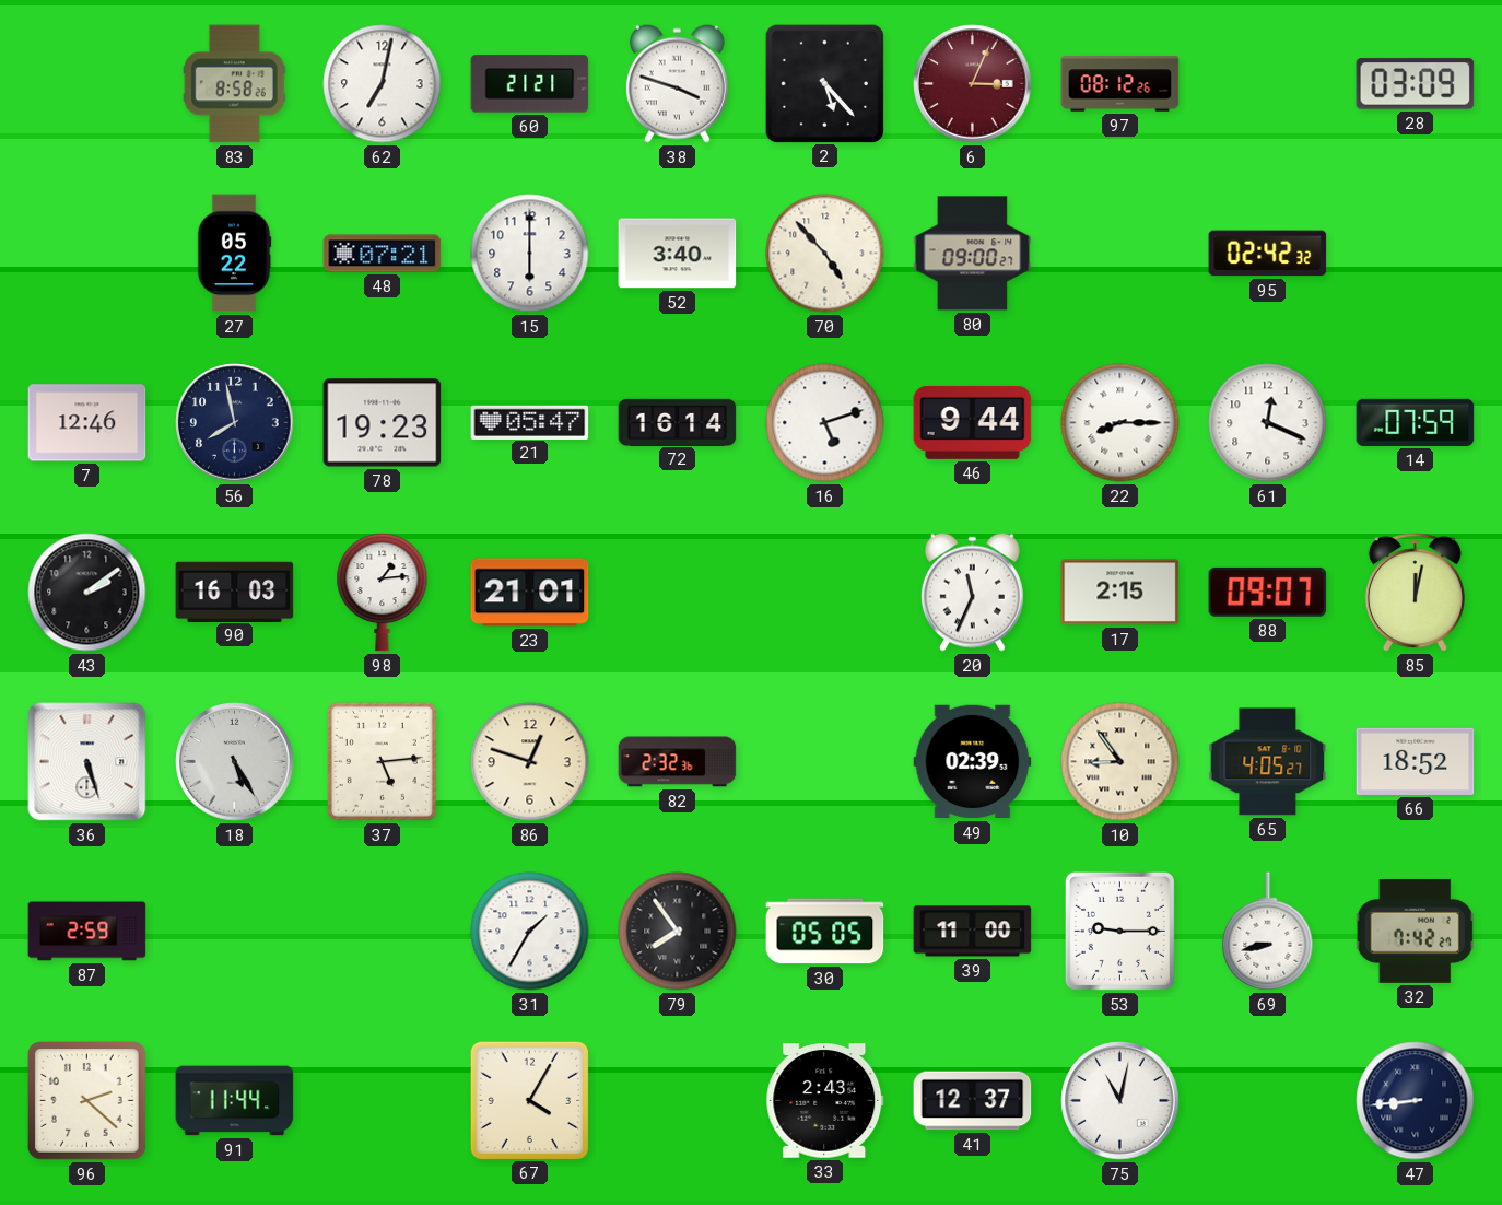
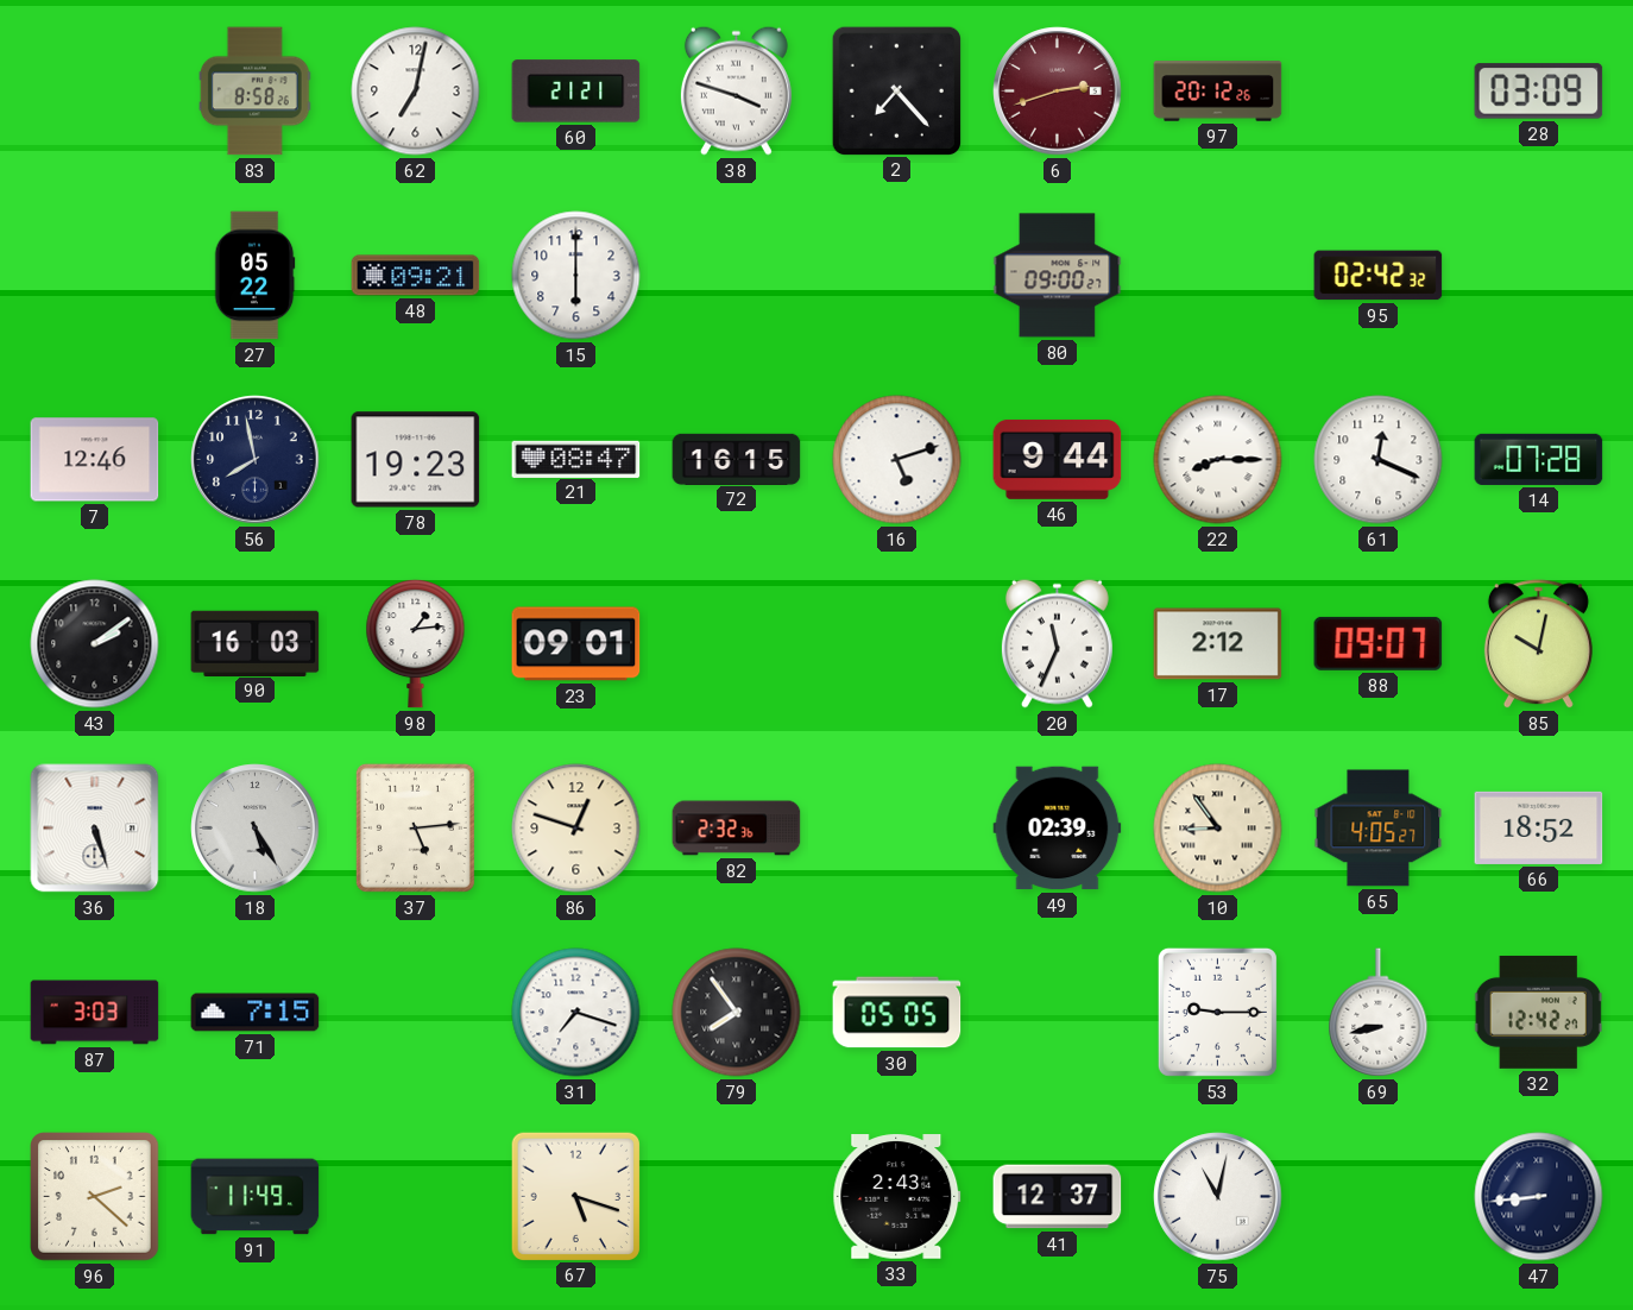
2: 5:23 -> 7:23 (896, 90)
6: 3:04 -> 2:42 (1058, 92)
97: 08:12 -> 20:12 (1218, 92)
48: 07:21 -> 09:21 (416, 276)
52: 3:40 -> none (678, 254)
70: 4:53 -> none (825, 254)
21: 05:47 -> 08:47 (576, 459)
72: 16:14 -> 16:15 (737, 459)
14: 07:59 -> 07:28 (1539, 459)
23: 21:01 -> 09:01 (576, 644)
17: 2:15 -> 2:12 (1218, 644)
85: 12:02 -> 10:02 (1538, 644)
87: 2:59 -> 3:03 (95, 1013)
71: none -> 7:15 (256, 1013)
31: 1:35 -> 7:18 (576, 1013)
39: 11:00 -> none (973, 932)
32: 7:42 -> 12:42 (1538, 1012)
91: 11:44 -> 11:49 (256, 1197)
67: 4:05 -> 5:18 (575, 1196)
